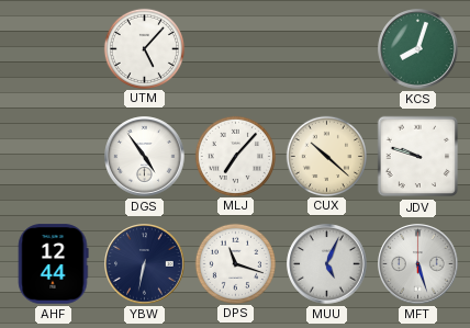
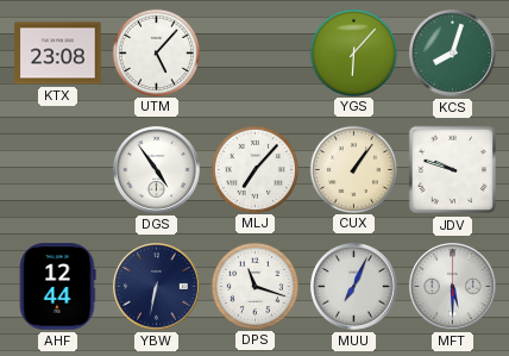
KTX: none -> 23:08 (58, 54)
YGS: none -> 6:07 (353, 52)
CUX: 10:22 -> 1:06 (353, 169)
MUU: 5:04 -> 7:04 (354, 287)
MFT: 5:27 -> 5:30 (453, 287)
